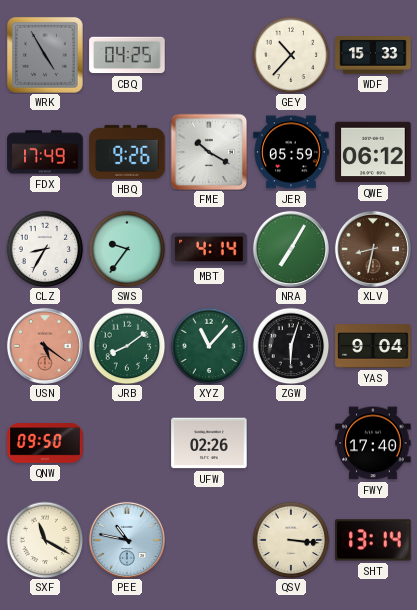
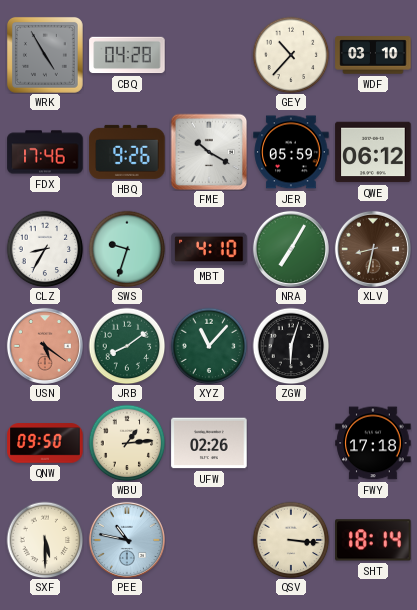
CBQ: 04:25 -> 04:28 (127, 55)
WDF: 15:33 -> 03:10 (373, 55)
FDX: 17:49 -> 17:46 (45, 152)
SWS: 9:36 -> 9:33 (127, 249)
MBT: 4:14 -> 4:10 (209, 249)
YAS: 9:04 -> none (373, 346)
WBU: none -> 1:14 (127, 443)
FWY: 17:40 -> 17:18 (373, 443)
SXF: 11:20 -> 5:30 (45, 540)
SHT: 13:14 -> 18:14 (373, 540)
